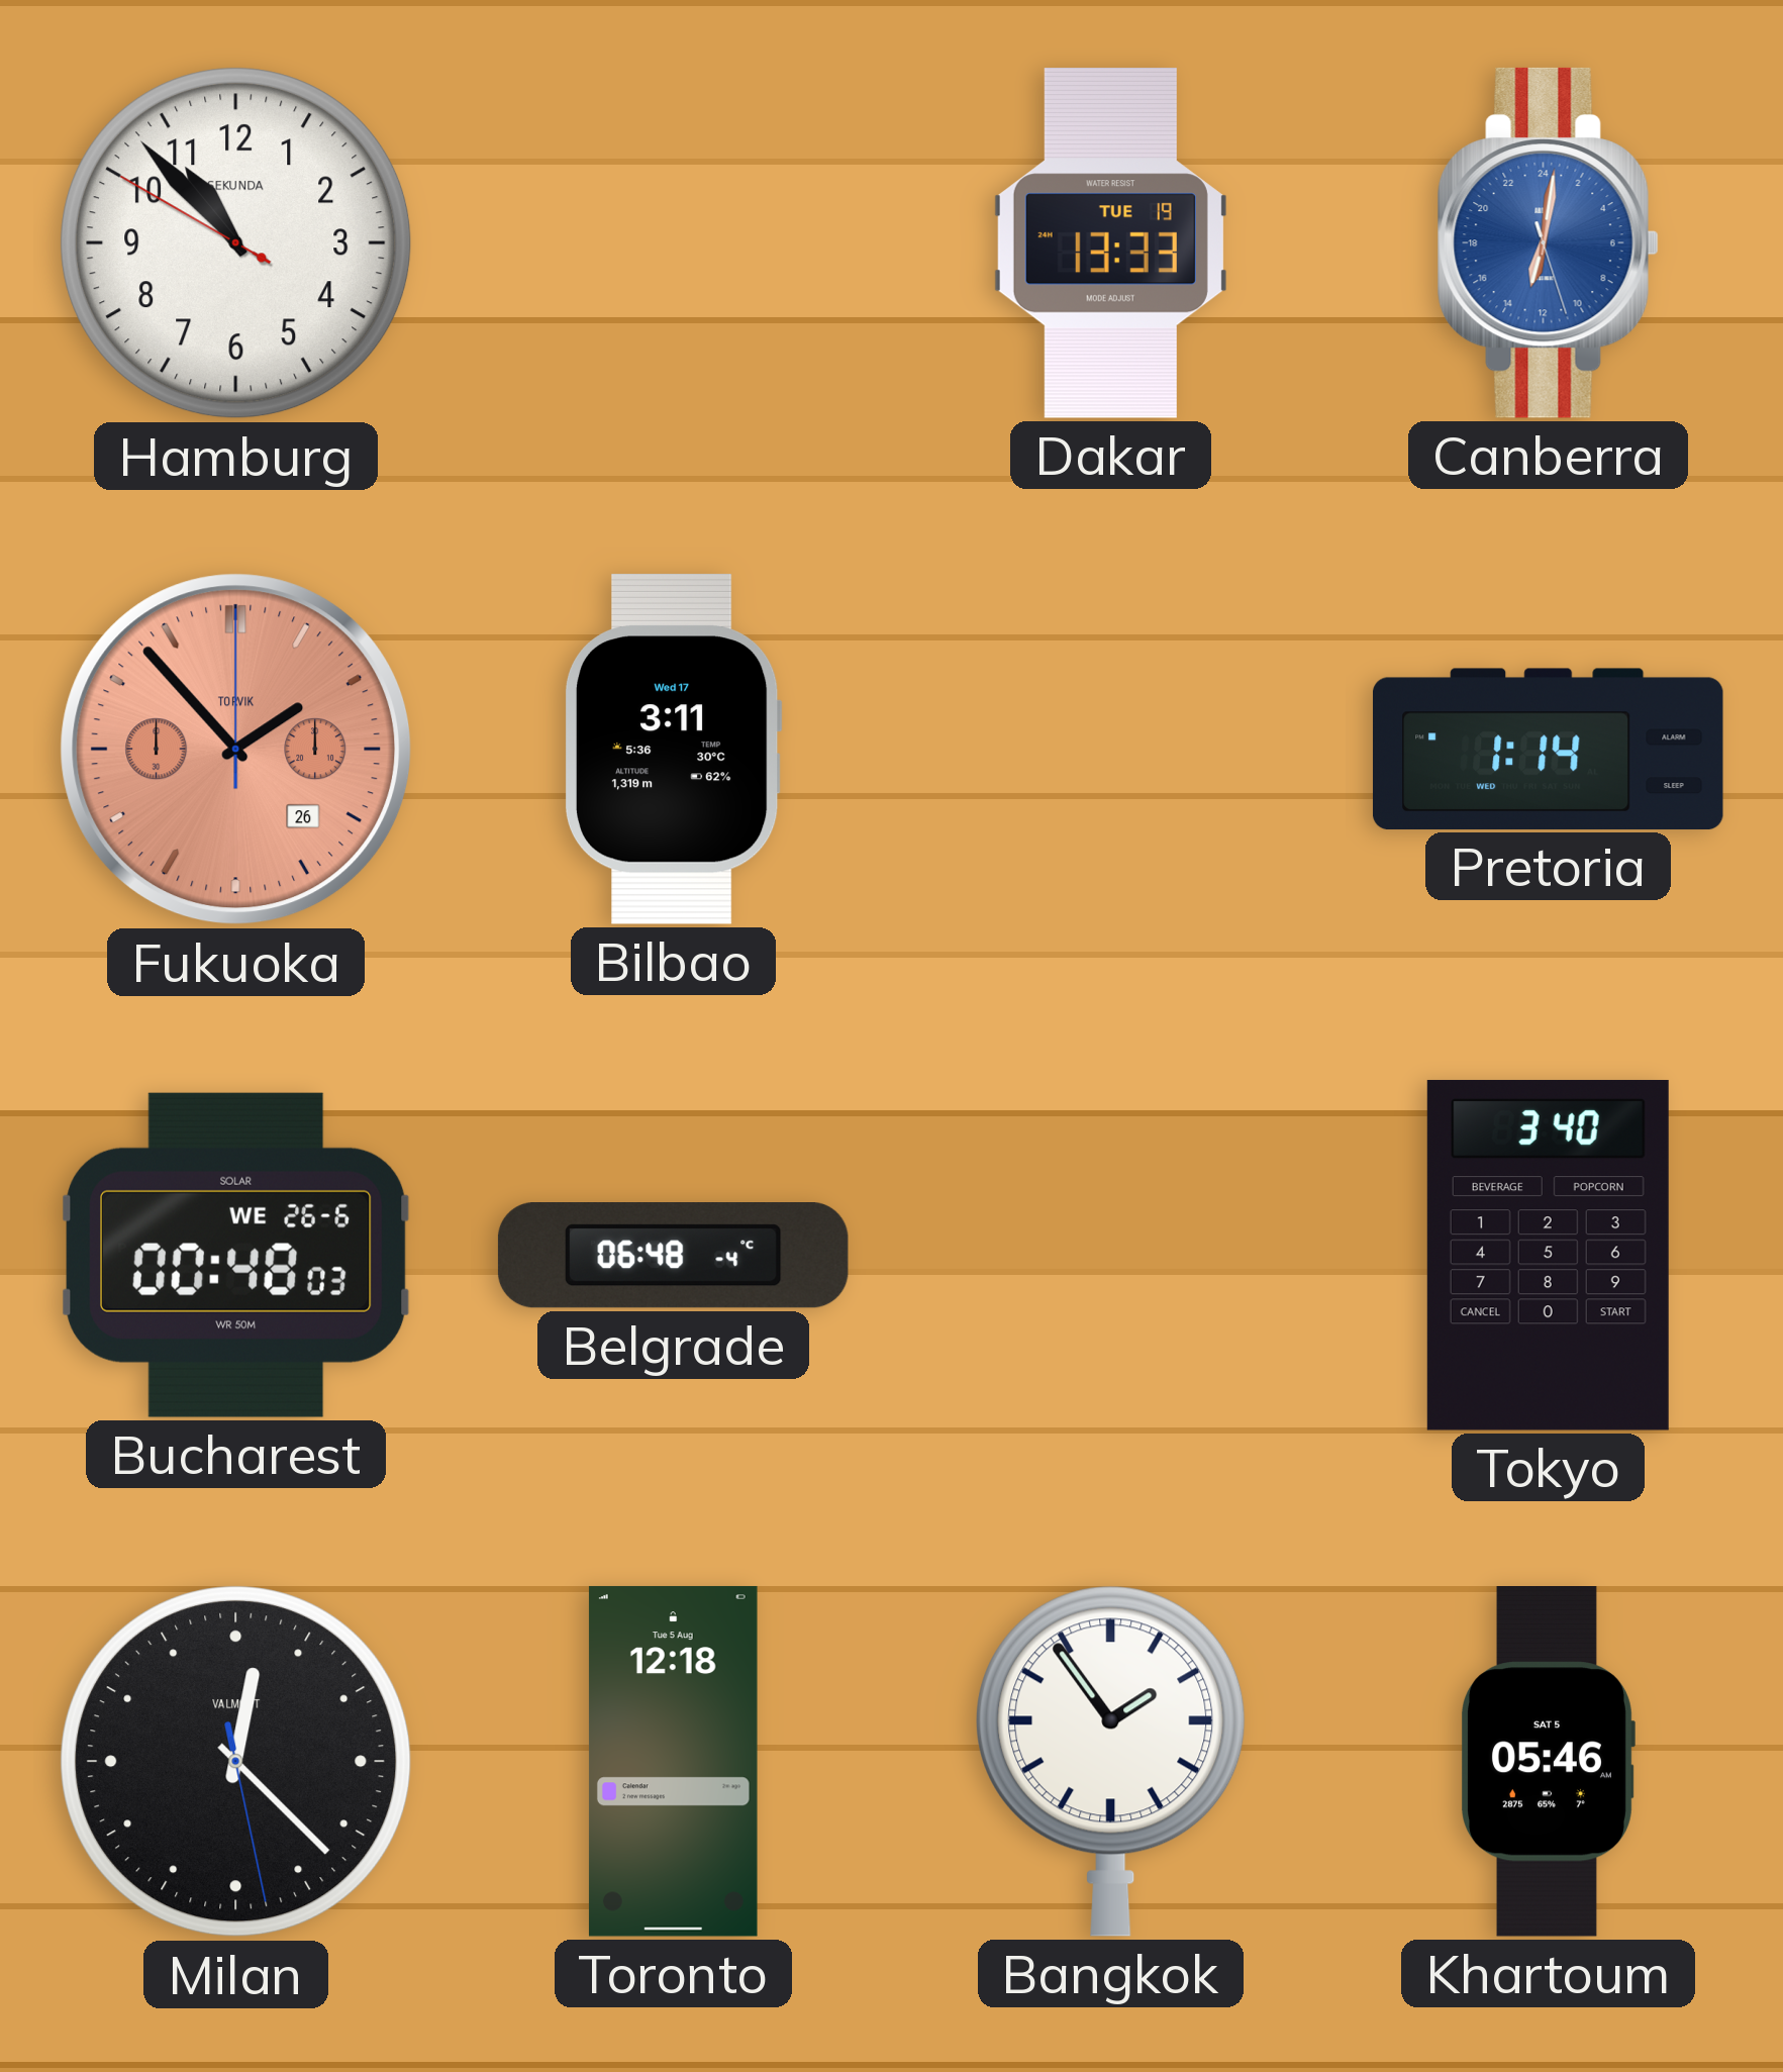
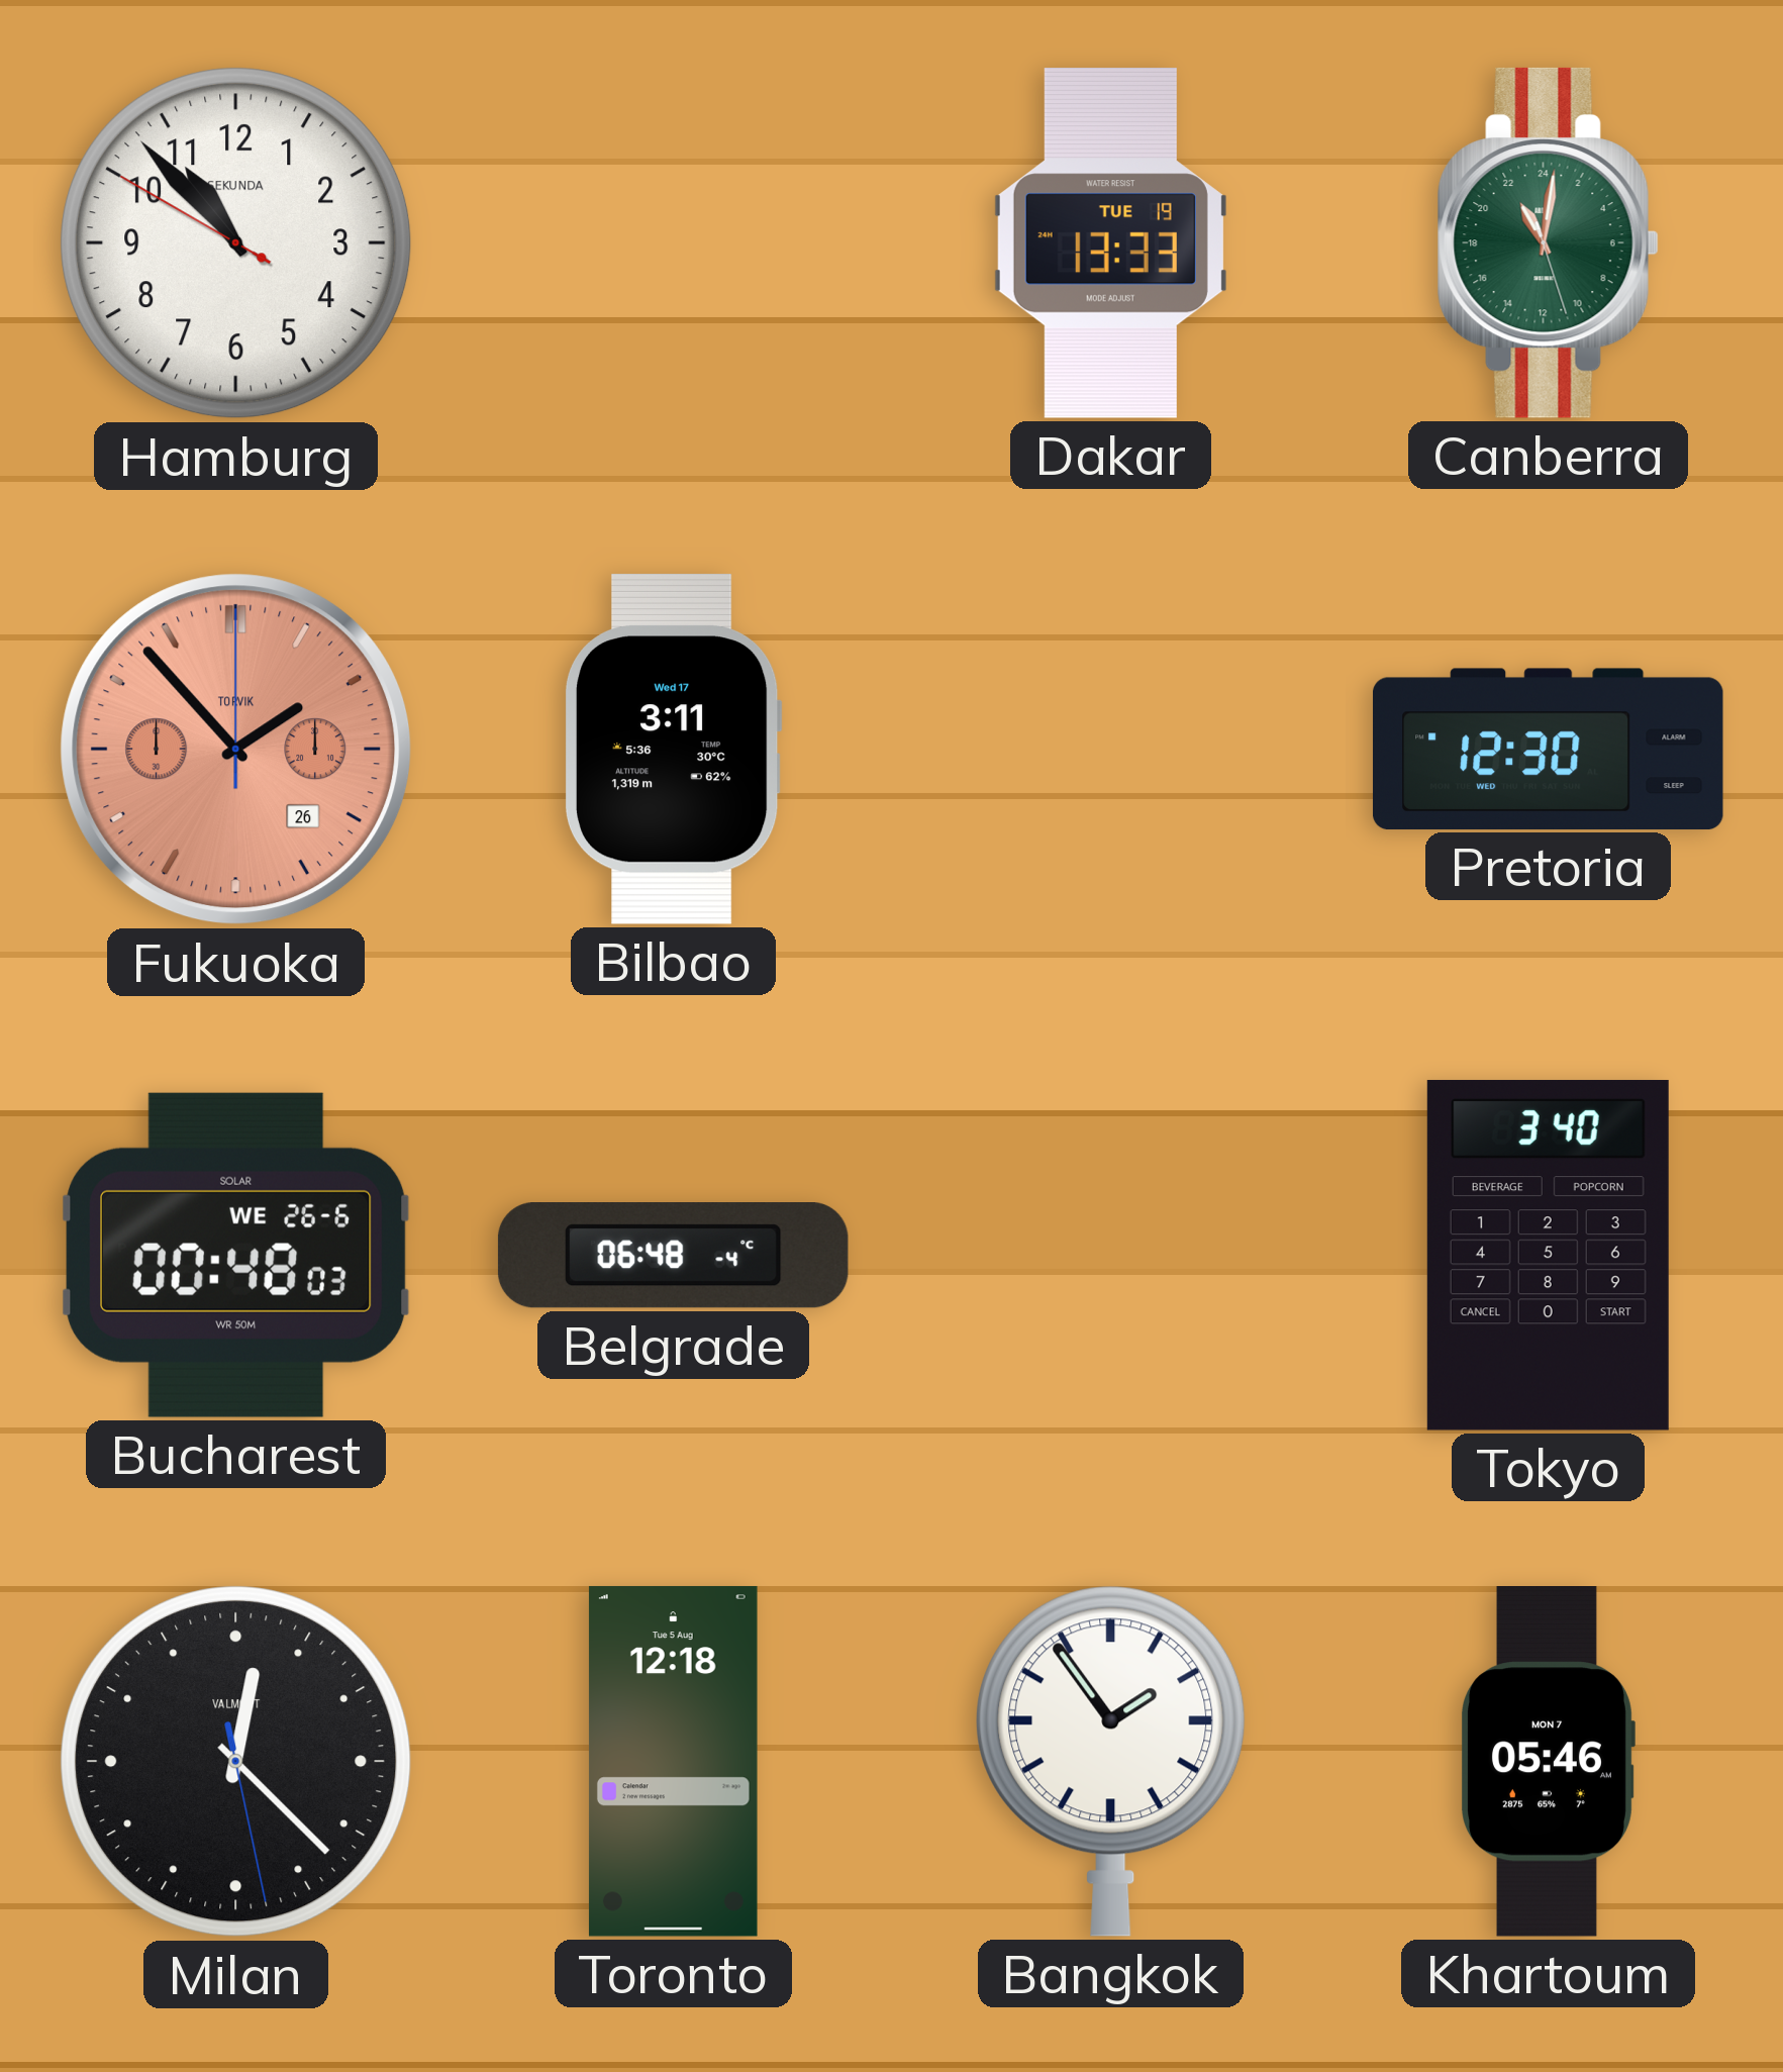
Canberra: 13:01 -> 22:01 (1548, 242)
Canberra dial: blue -> green (1548, 242)
Pretoria: 1:14 -> 12:30 (1548, 749)
Khartoum date: SAT 5 -> MON 7 (1549, 1762)
